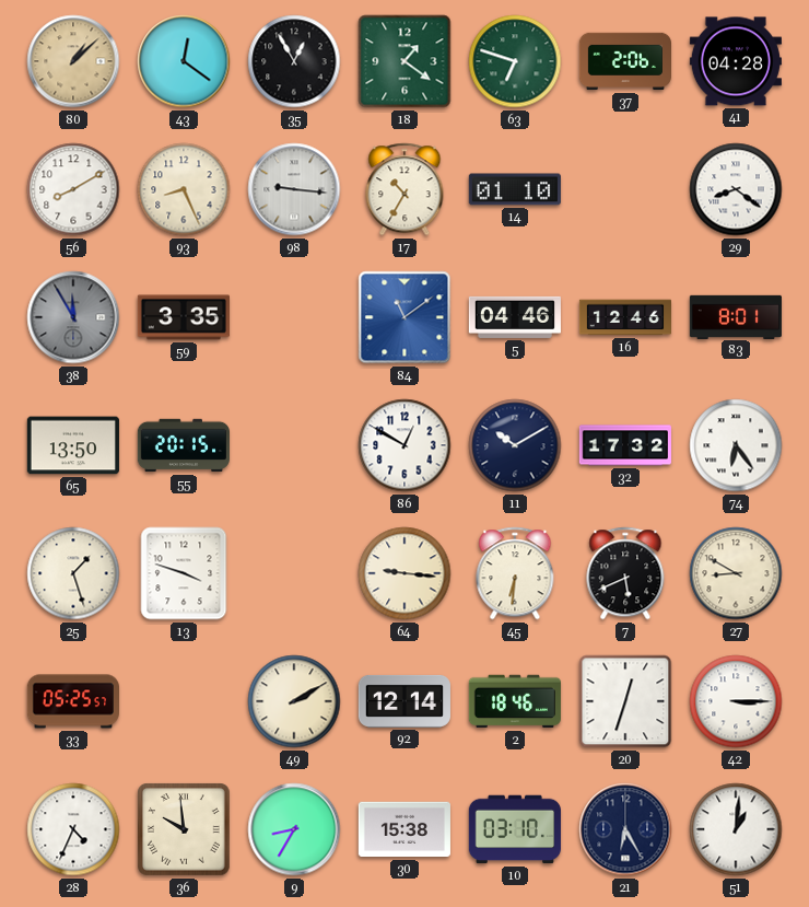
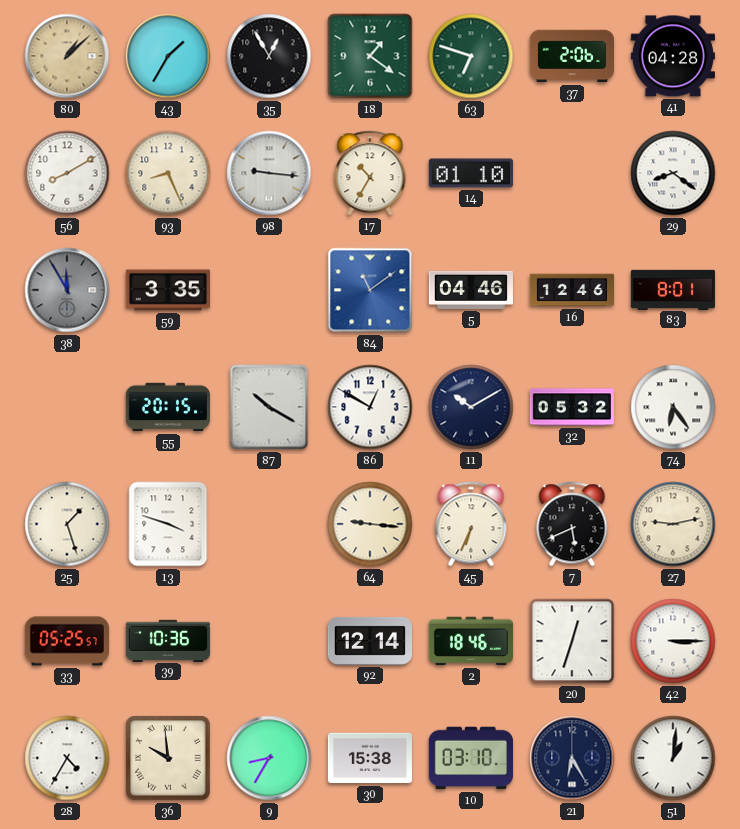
43: 12:21 -> 1:35 (168, 56)
65: 13:50 -> none (73, 445)
87: none -> 10:20 (269, 407)
32: 17:32 -> 05:32 (572, 407)
45: 6:31 -> 6:34 (471, 524)
27: 8:50 -> 9:13 (673, 524)
39: none -> 10:36 (168, 640)
49: 2:10 -> none (294, 701)
28: 4:34 -> 4:35 (67, 758)
